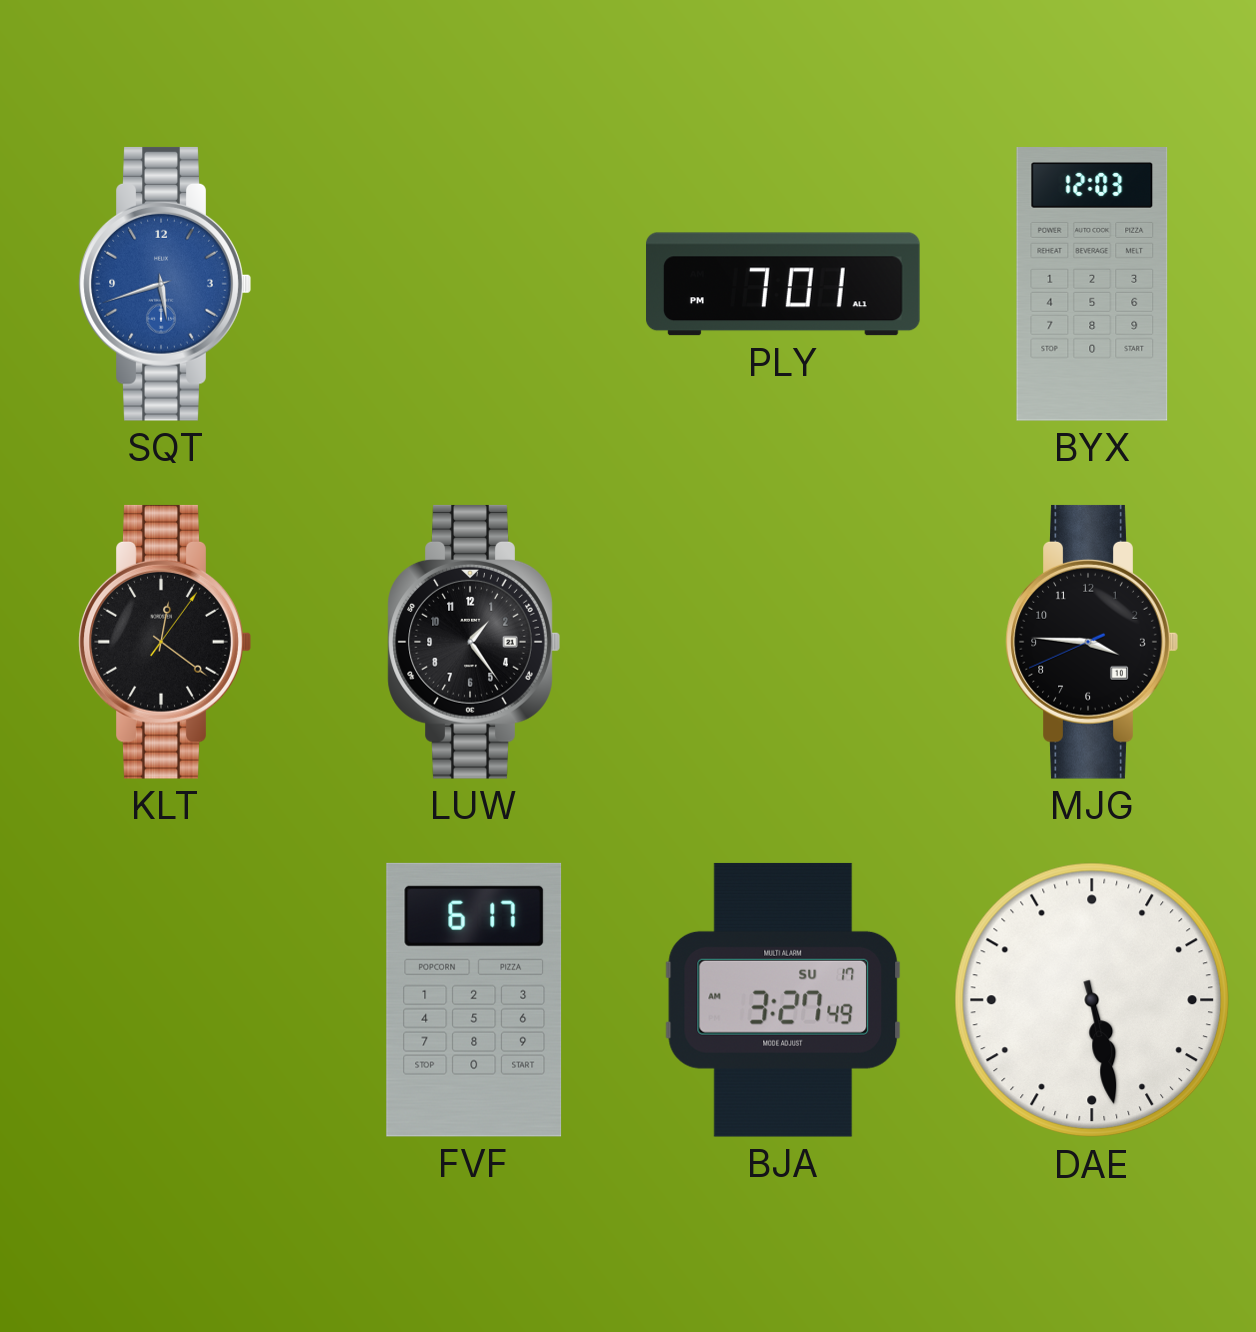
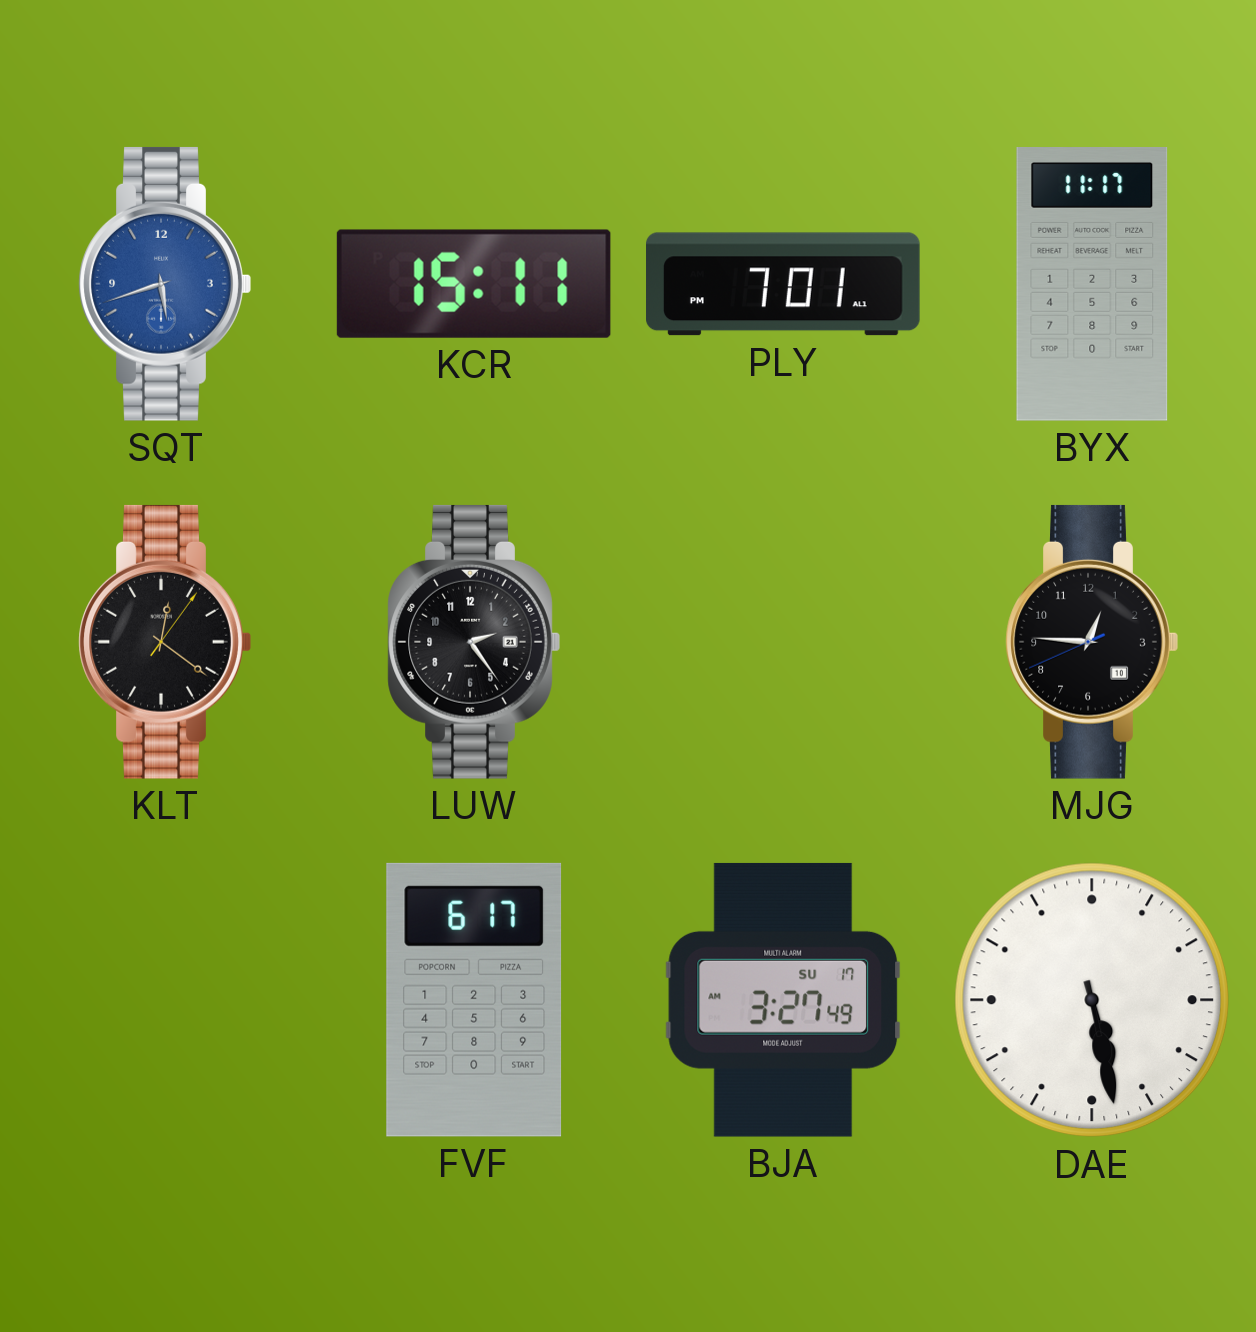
KCR: none -> 15:11 (474, 284)
BYX: 12:03 -> 11:17 (1092, 285)
LUW: 1:24 -> 2:24 (474, 642)
MJG: 3:45 -> 12:45 (1092, 642)
